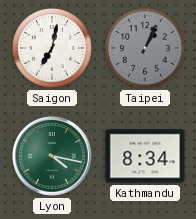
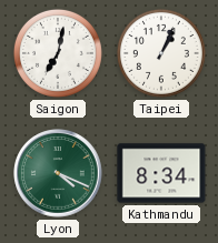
Taipei dial: grey -> white (161, 53)
Lyon: 4:17 -> 4:19 (58, 173)
